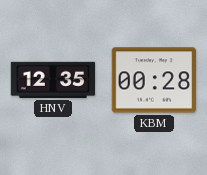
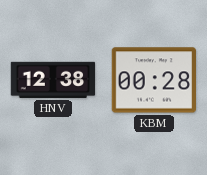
HNV: 12:35 -> 12:38 (53, 80)
